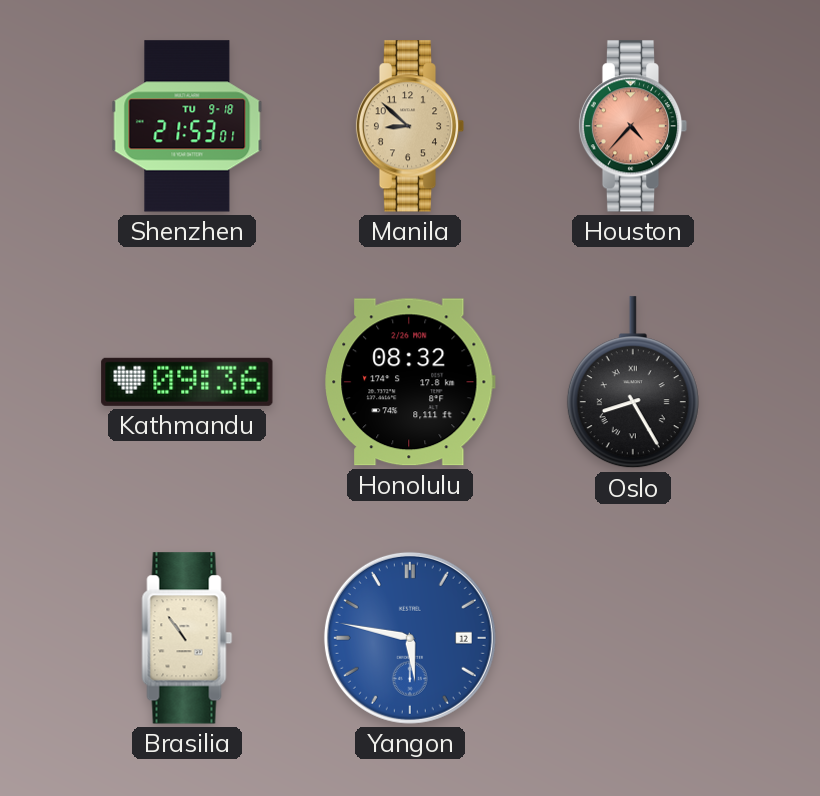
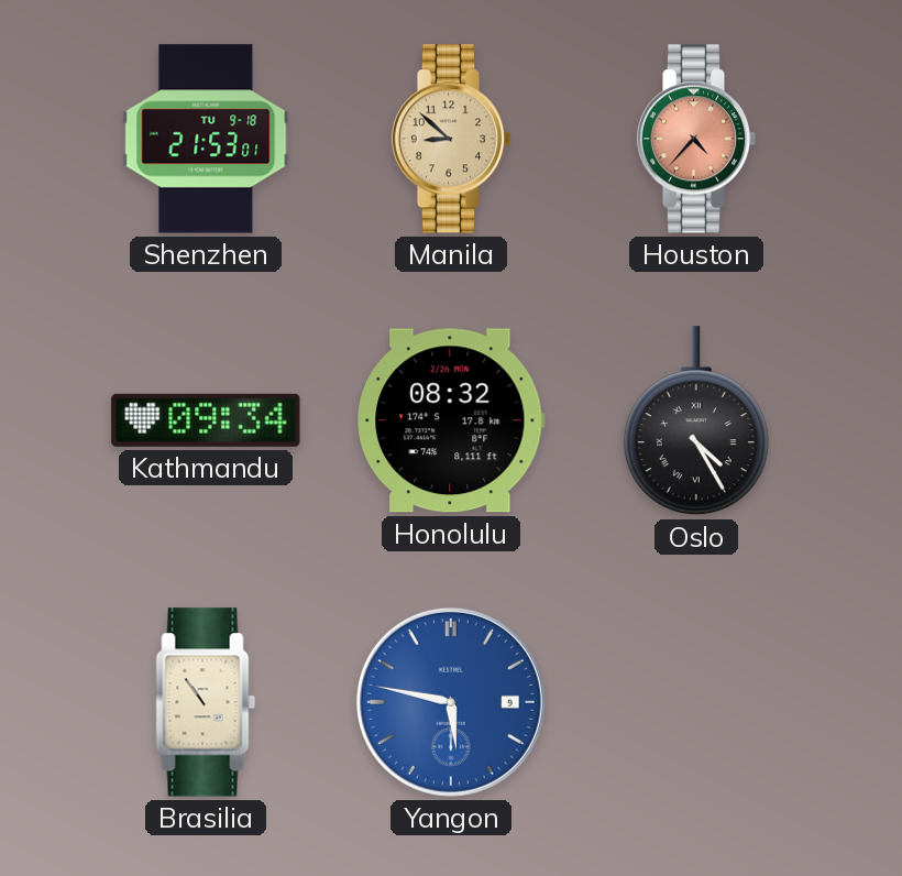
Kathmandu: 09:36 -> 09:34 (206, 420)
Oslo: 8:25 -> 4:25 (696, 421)
Yangon date: 12 -> 9 (451, 702)
